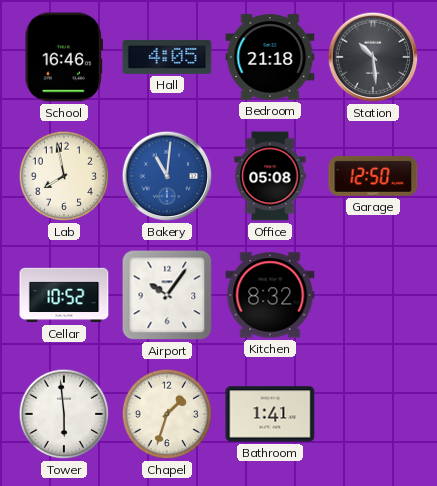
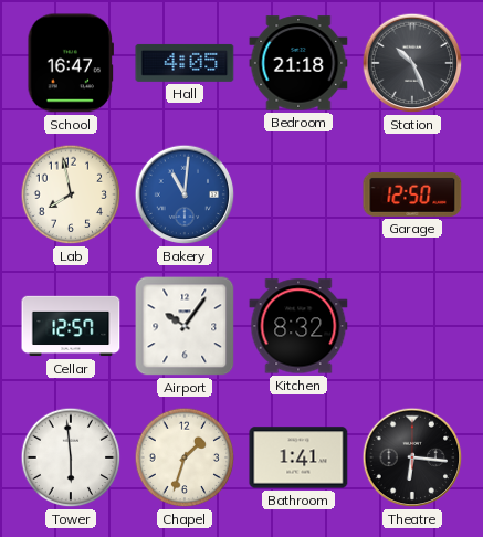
School: 16:46 -> 16:47 (70, 63)
Station: 10:29 -> 10:26 (412, 63)
Office: 05:08 -> none (270, 176)
Cellar: 10:52 -> 12:57 (71, 326)
Theatre: none -> 6:16 (412, 457)
